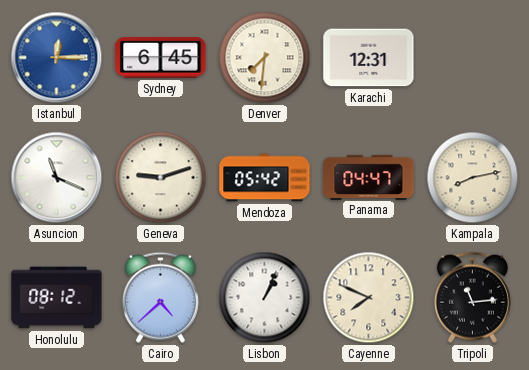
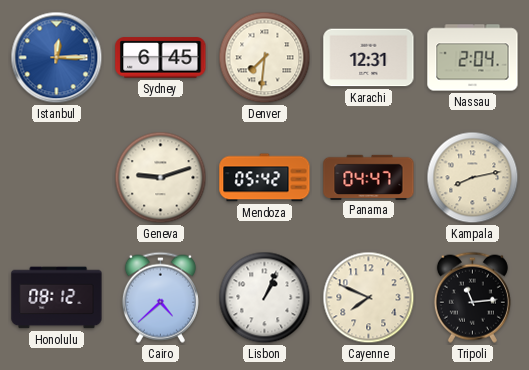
Nassau: none -> 2:04 (473, 58)
Asuncion: 11:19 -> none (57, 178)
